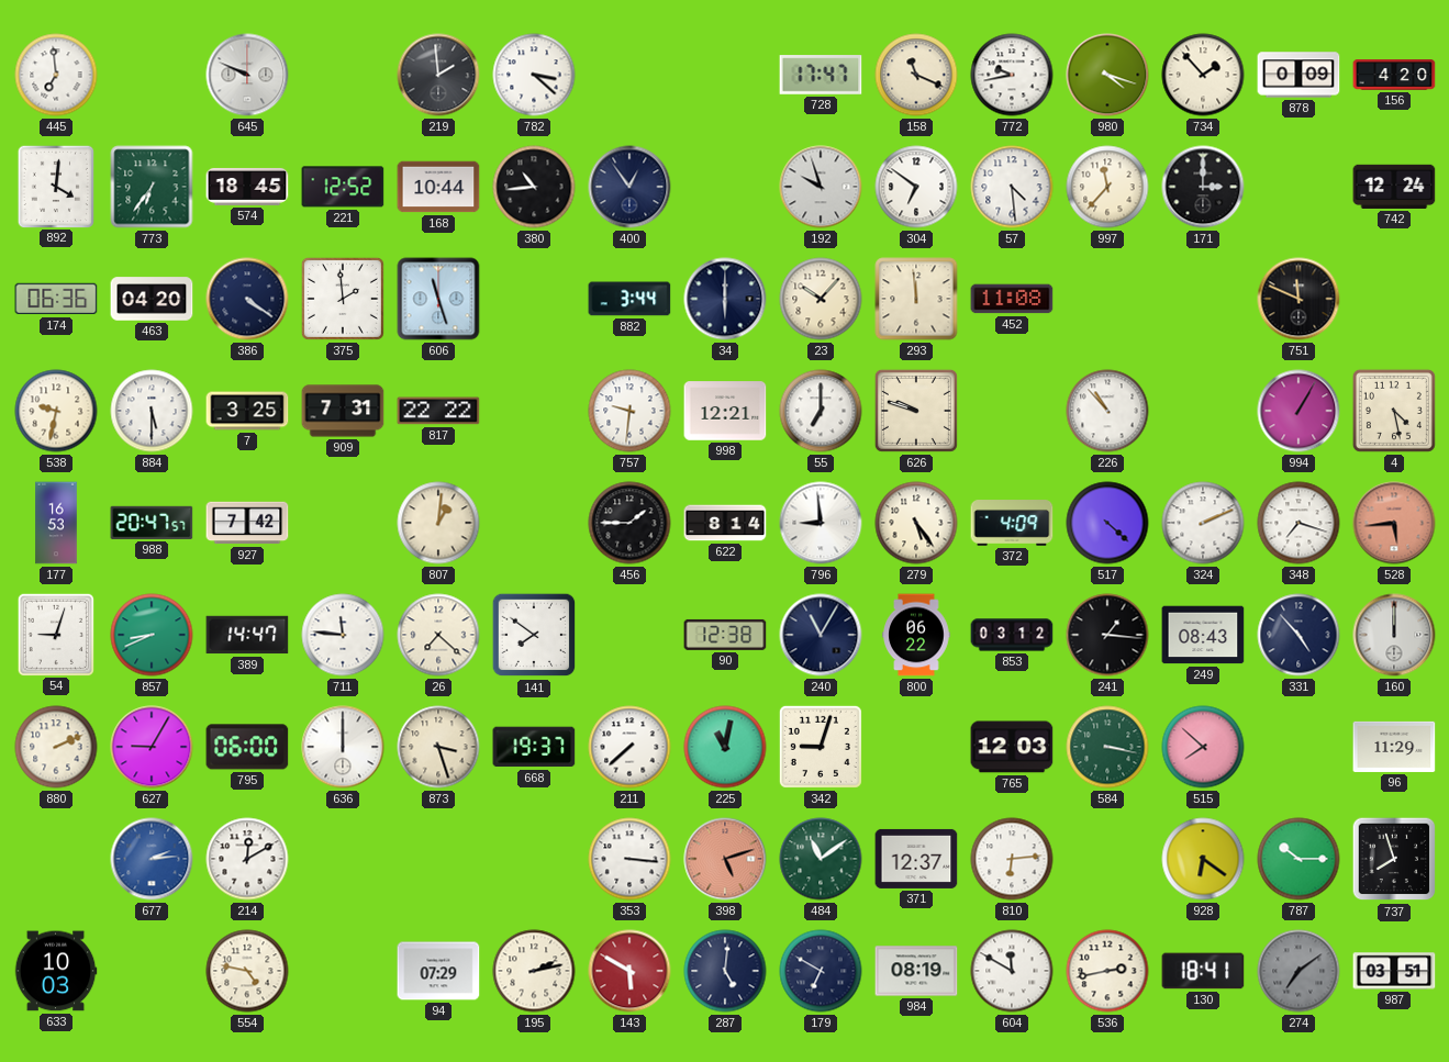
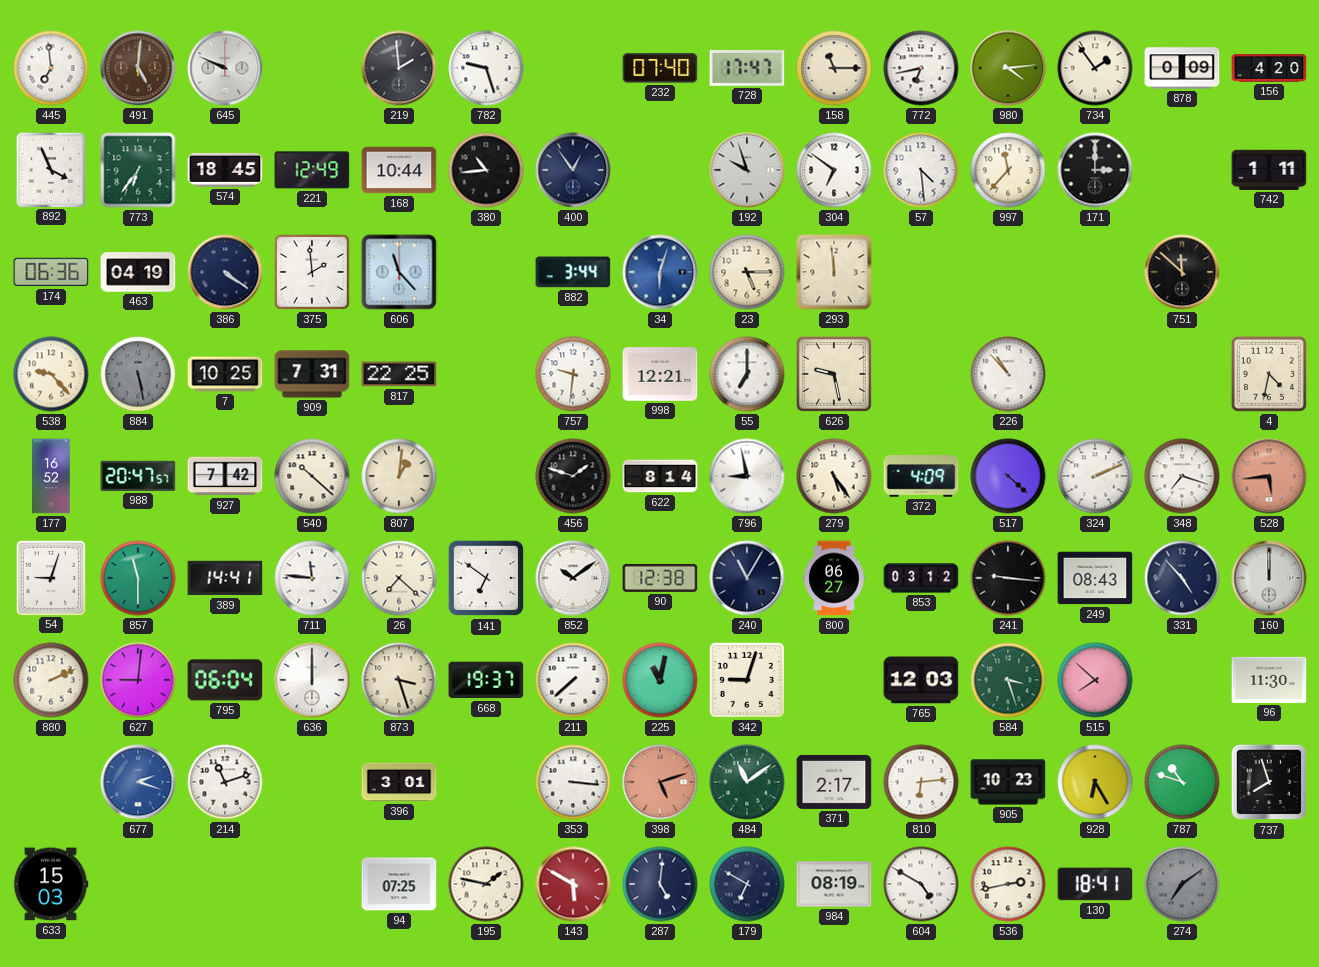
491: none -> 5:01 (138, 68)
782: 3:22 -> 9:27 (486, 68)
232: none -> 07:40 (660, 68)
158: 11:19 -> 11:15 (834, 68)
772: 9:43 -> 6:43 (921, 68)
980: 4:18 -> 4:14 (1008, 68)
734: 1:53 -> 1:54 (1095, 68)
892: 4:01 -> 3:56 (50, 169)
221: 12:52 -> 12:49 (312, 170)
742: 12:24 -> 1:11 (1269, 170)
463: 04:20 -> 04:19 (138, 272)
606: 11:27 -> 11:23 (399, 272)
34: 6:00 -> 6:03 (660, 272)
34 dial: navy -> blue (660, 272)
23: 10:07 -> 5:15 (747, 272)
452: 11:08 -> none (1012, 299)
751: 11:49 -> 11:52 (1182, 272)
538: 9:32 -> 9:23 (51, 374)
884: 5:30 -> 5:28 (138, 374)
884 dial: white -> grey (138, 374)
7: 3:25 -> 10:25 (225, 374)
817: 22:22 -> 22:25 (399, 374)
626: 9:48 -> 9:28 (834, 374)
994: 1:05 -> none (1298, 411)
4: 4:28 -> 4:32 (1269, 374)
177: 16:53 -> 16:52 (51, 476)
540: none -> 10:22 (312, 476)
456: 1:45 -> 1:48 (573, 476)
796: 8:59 -> 8:58 (747, 476)
857: 8:41 -> 11:30 (138, 578)
389: 14:47 -> 14:41 (225, 578)
141: 7:51 -> 6:51 (486, 578)
852: none -> 10:09 (573, 578)
800: 06:22 -> 06:27 (834, 578)
241: 1:16 -> 9:16 (1008, 578)
627: 9:05 -> 9:01 (138, 680)
795: 06:00 -> 06:04 (225, 680)
584: 3:17 -> 3:27 (1008, 680)
96: 11:29 -> 11:30 (1269, 680)
677: 2:14 -> 2:18 (138, 782)
214: 12:10 -> 11:12 (225, 782)
396: none -> 3:01 (399, 782)
371: 12:37 -> 2:17 (834, 782)
905: none -> 10:23 (1008, 782)
928: 6:21 -> 6:25 (1095, 782)
787: 10:15 -> 10:48 (1182, 782)
633: 10:03 -> 15:03 (51, 884)
554: 4:47 -> none (247, 971)
94: 07:29 -> 07:25 (399, 884)
195: 2:13 -> 1:47 (486, 884)
604: 11:50 -> 4:50 (921, 884)
987: 03:51 -> none (1394, 971)
